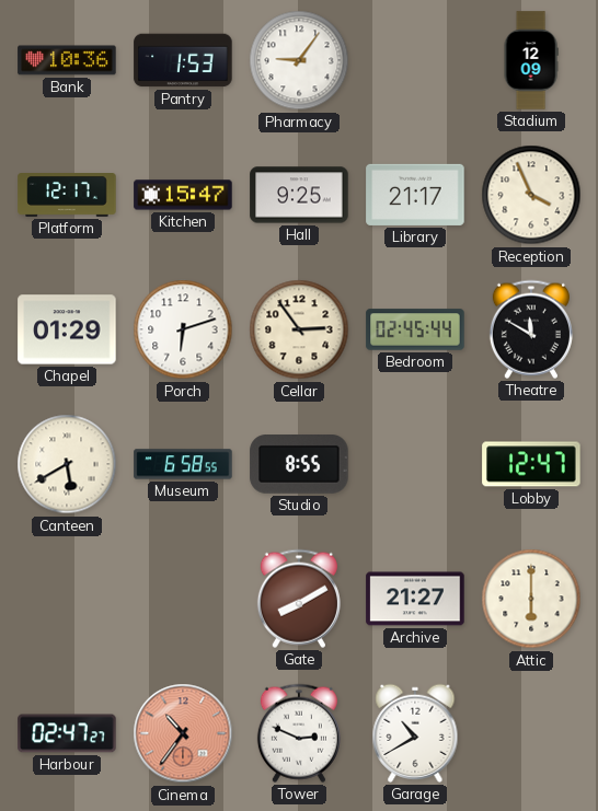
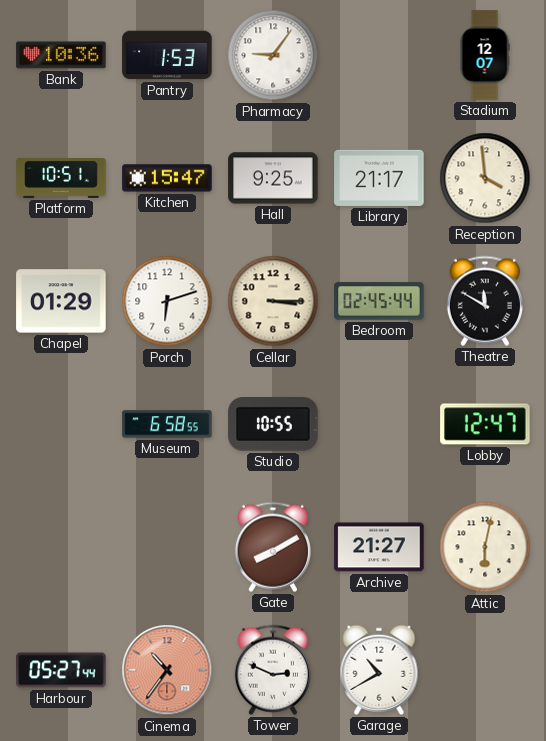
Stadium: 12:09 -> 12:07 (485, 55)
Platform: 12:17 -> 10:51 (61, 179)
Reception: 3:56 -> 3:59 (485, 178)
Cellar: 2:54 -> 3:15 (273, 301)
Canteen: 5:40 -> none (67, 464)
Studio: 8:55 -> 10:55 (273, 424)
Attic: 6:00 -> 6:02 (485, 547)
Harbour: 02:47 -> 05:27 (61, 670)
